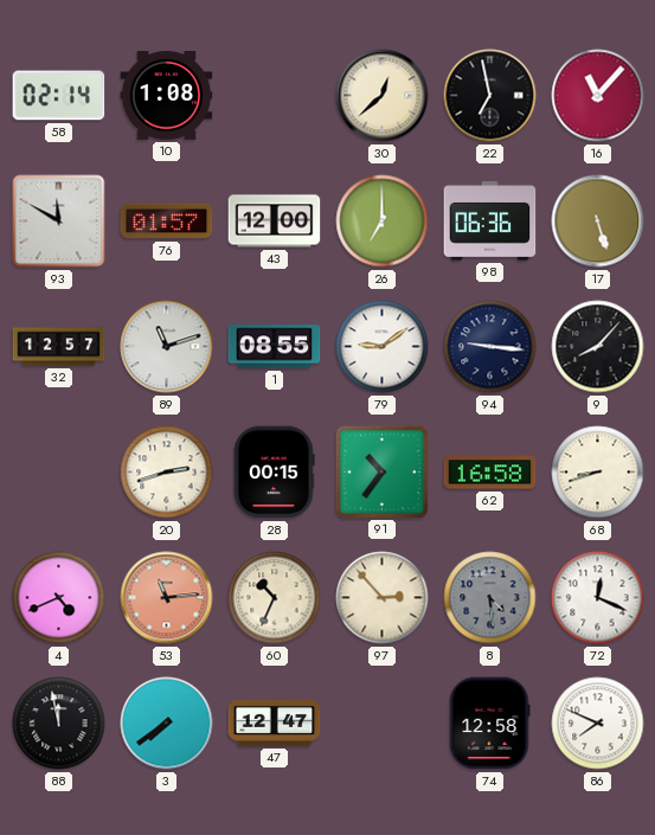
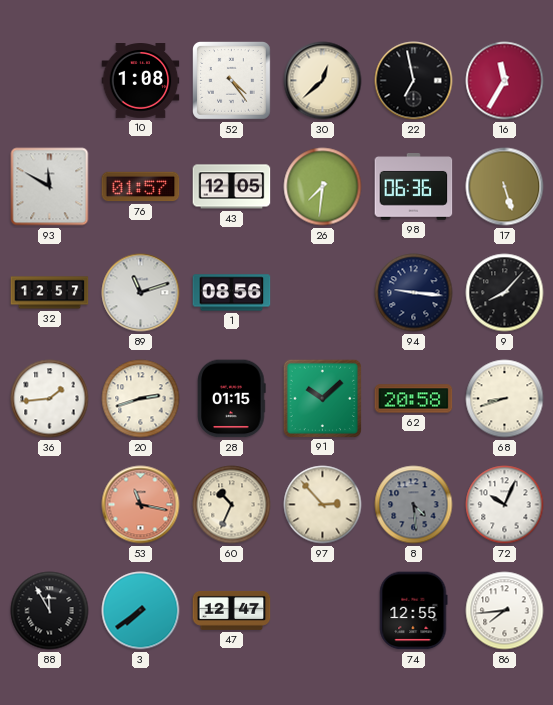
58: 02:14 -> none (59, 96)
52: none -> 4:24 (232, 81)
16: 11:07 -> 11:35 (505, 81)
43: 12:00 -> 12:05 (232, 187)
26: 7:00 -> 7:31 (323, 187)
1: 08:55 -> 08:56 (232, 293)
79: 9:09 -> none (383, 347)
36: none -> 1:44 (50, 399)
28: 00:15 -> 01:15 (232, 399)
91: 10:36 -> 10:08 (322, 398)
62: 16:58 -> 20:58 (414, 399)
4: 4:41 -> none (59, 598)
53: 11:14 -> 11:17 (141, 505)
72: 12:19 -> 10:04 (505, 505)
88: 11:58 -> 11:55 (50, 611)
74: 12:58 -> 12:55 (414, 611)
86: 7:49 -> 7:44 (505, 611)
